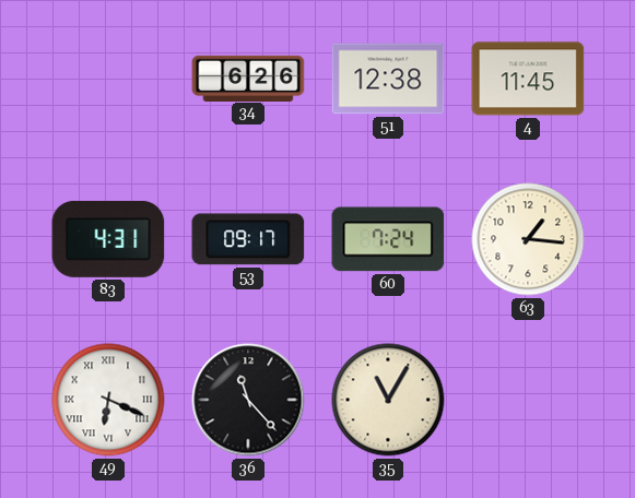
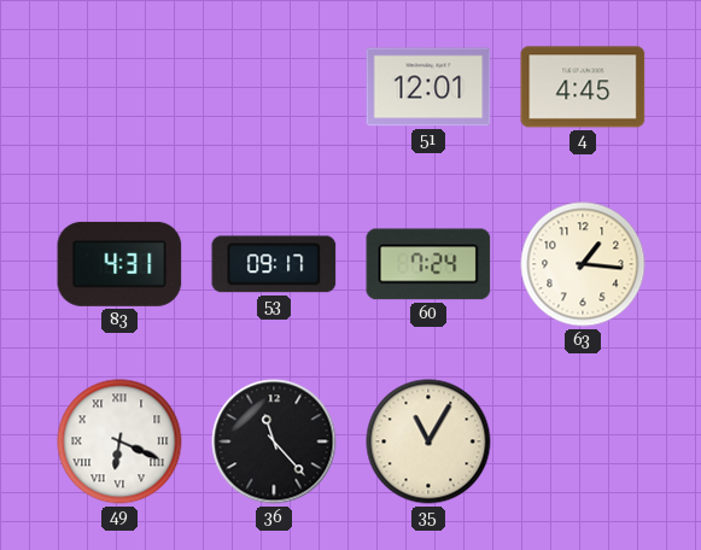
34: 6:26 -> none (248, 78)
51: 12:38 -> 12:01 (428, 87)
4: 11:45 -> 4:45 (583, 87)
